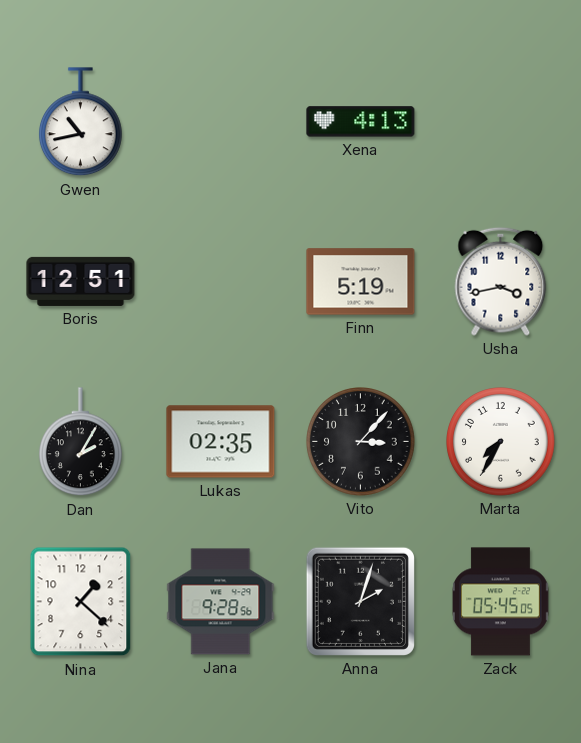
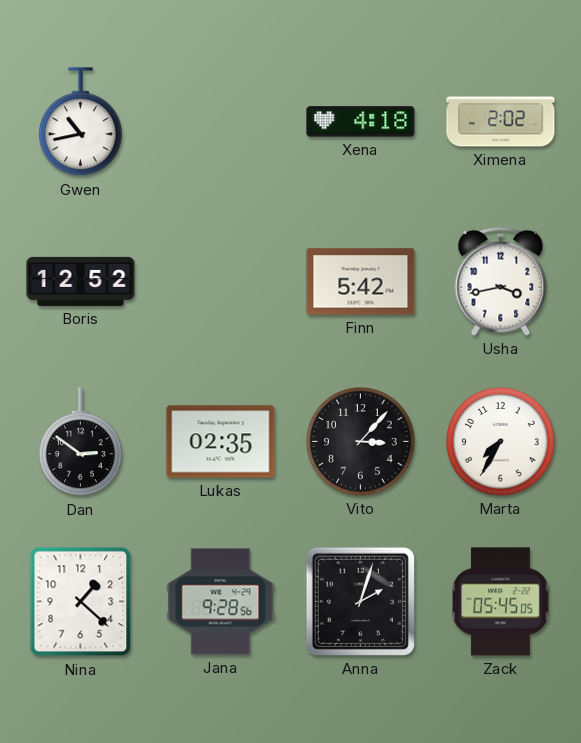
Xena: 4:13 -> 4:18 (361, 122)
Ximena: none -> 2:02 (501, 122)
Boris: 12:51 -> 12:52 (81, 281)
Finn: 5:19 -> 5:42 (361, 282)
Dan: 2:05 -> 2:51 (81, 442)
